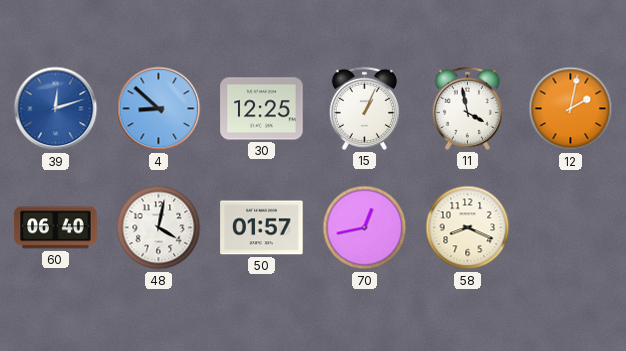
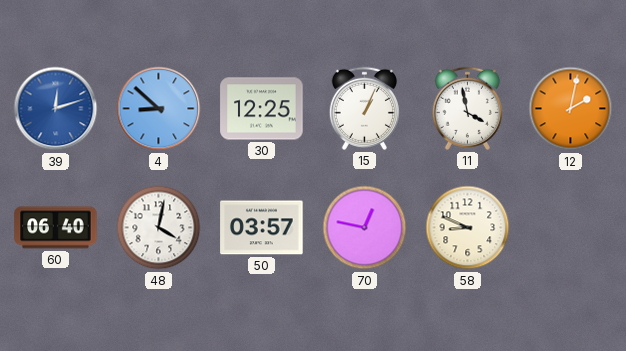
50: 01:57 -> 03:57 (262, 228)
70: 12:43 -> 12:47 (365, 228)
58: 8:19 -> 8:49 (468, 228)
